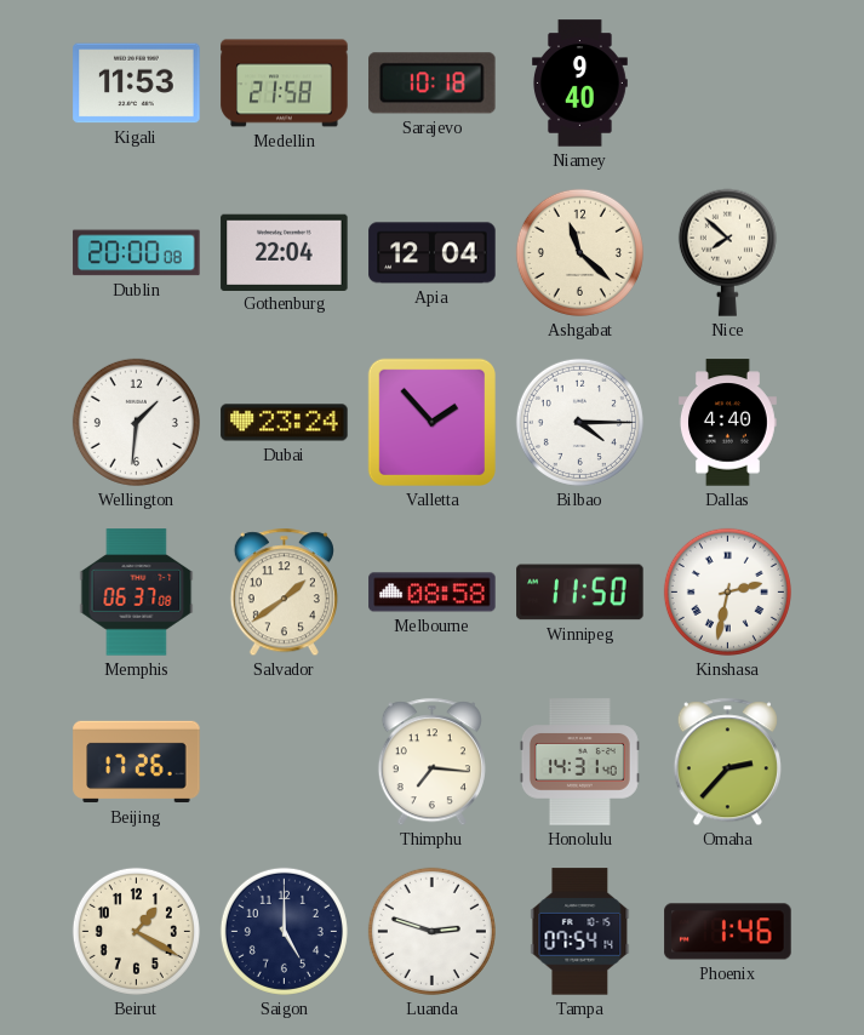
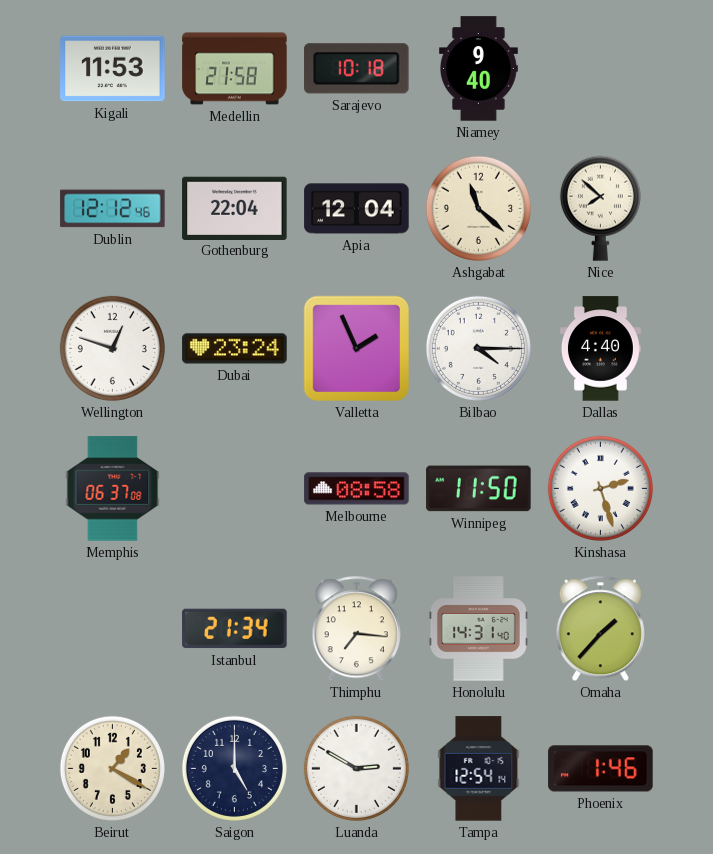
Dublin: 20:00 -> 12:12 (113, 209)
Wellington: 1:31 -> 12:48 (112, 348)
Valletta: 1:53 -> 1:56 (356, 348)
Salvador: 1:39 -> none (284, 593)
Kinshasa: 2:32 -> 2:27 (600, 488)
Beijing: 17:26 -> none (137, 762)
Istanbul: none -> 21:34 (235, 629)
Omaha: 2:37 -> 1:37 (600, 629)
Luanda: 2:48 -> 2:50 (356, 768)
Tampa: 07:54 -> 12:54 (479, 769)
